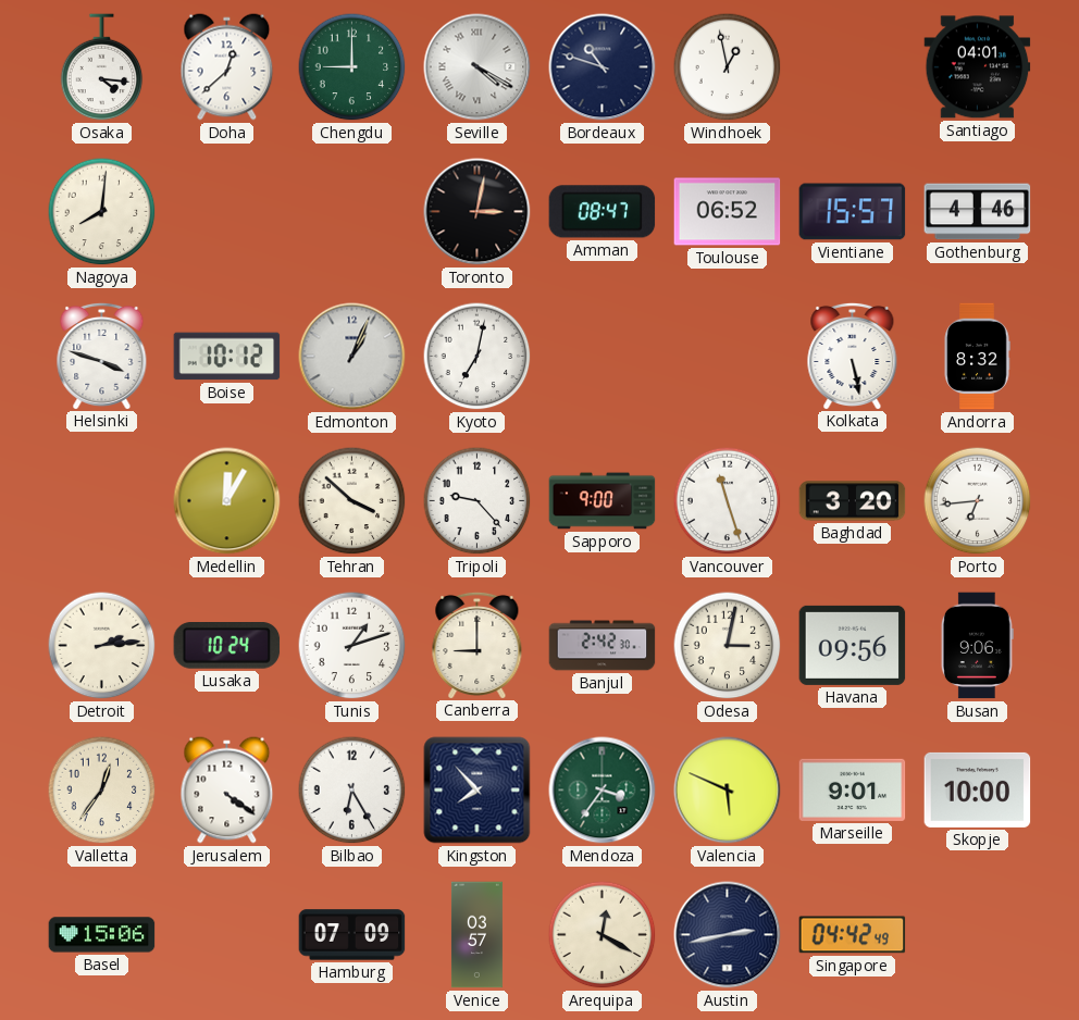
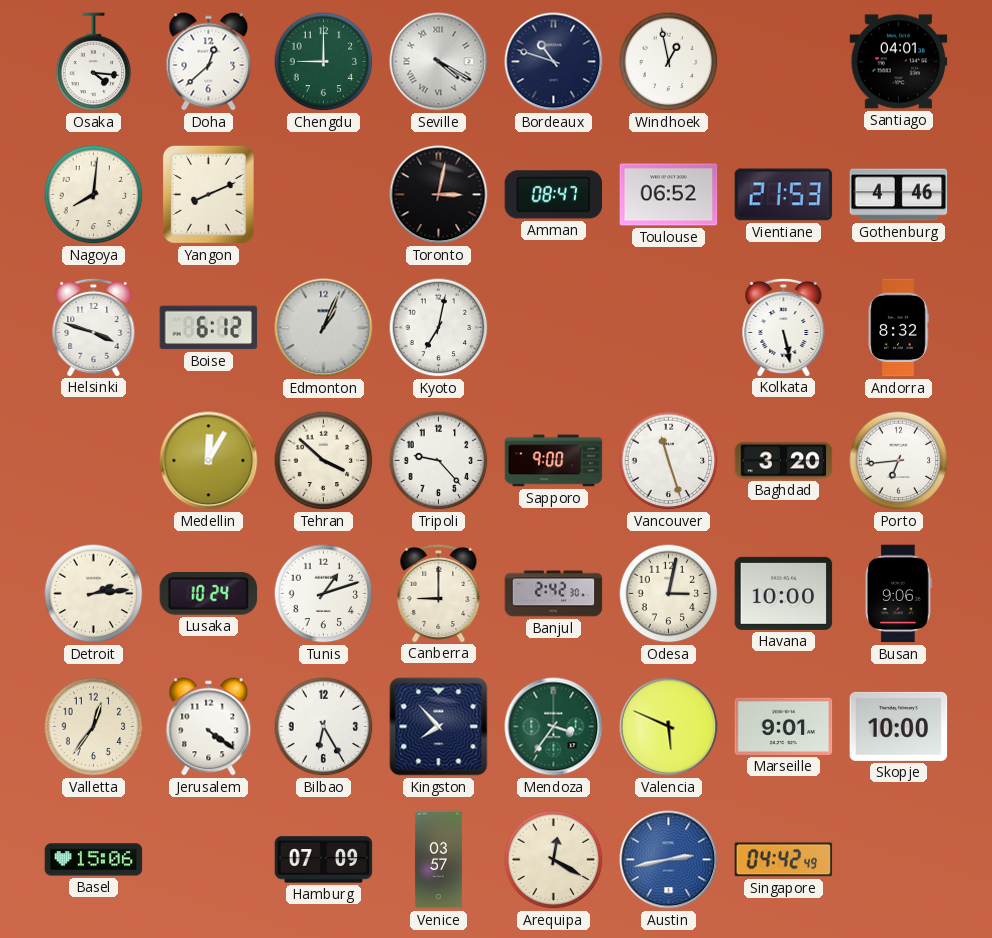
Yangon: none -> 8:11 (208, 195)
Vientiane: 15:57 -> 21:53 (784, 195)
Boise: 10:12 -> 6:12 (209, 328)
Havana: 09:56 -> 10:00 (784, 593)
Austin dial: navy -> blue (669, 860)
